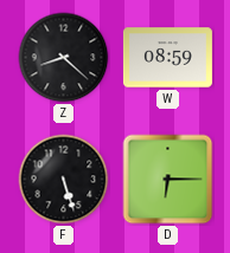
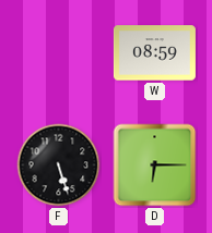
Z: 8:22 -> none (64, 58)
